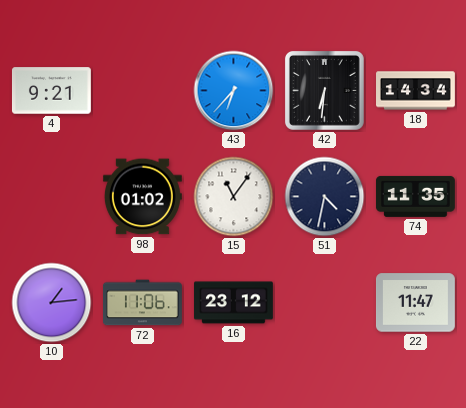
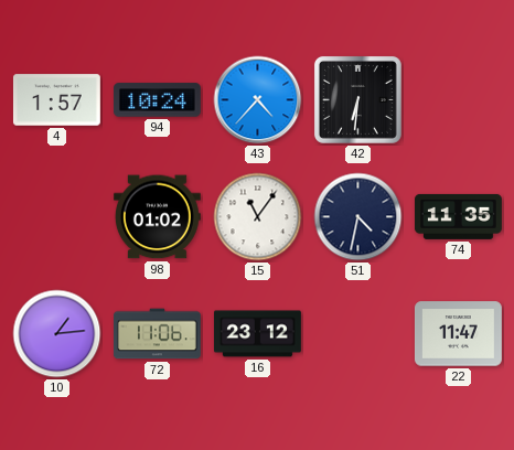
4: 9:21 -> 1:57 (56, 100)
94: none -> 10:24 (157, 100)
43: 6:37 -> 4:37 (258, 100)
18: 14:34 -> none (416, 91)
